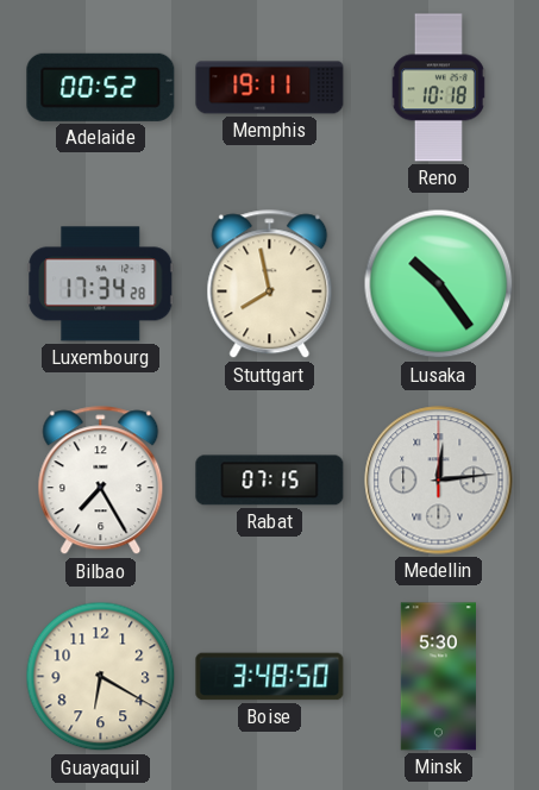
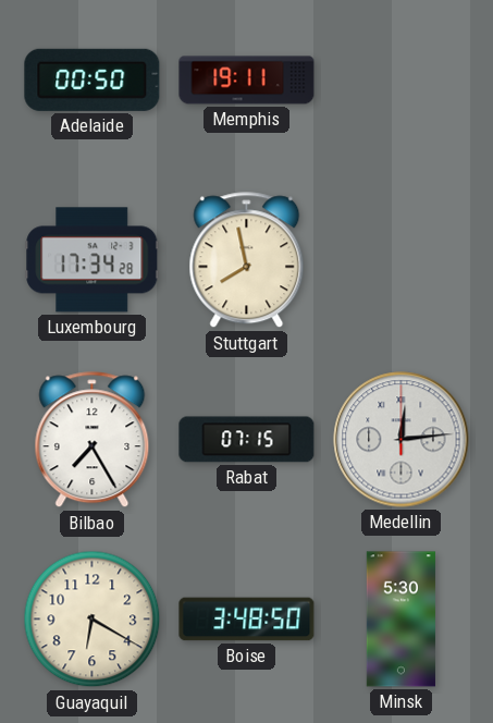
Adelaide: 00:52 -> 00:50 (93, 79)
Reno: 10:18 -> none (438, 88)
Lusaka: 10:24 -> none (439, 284)
